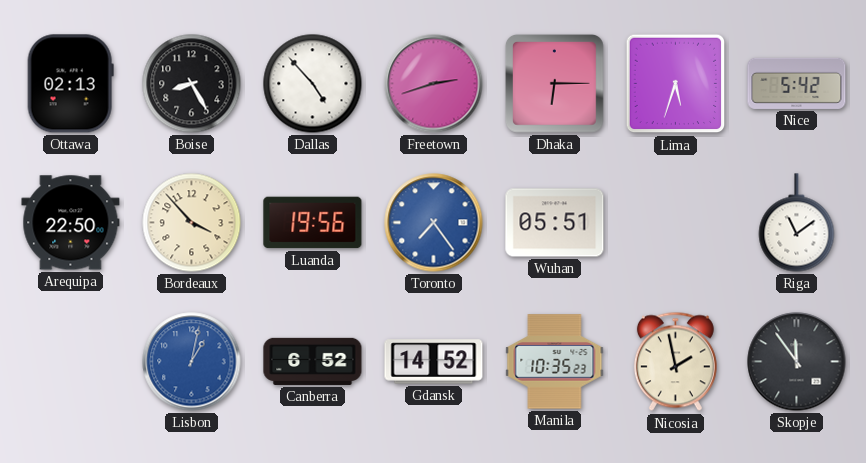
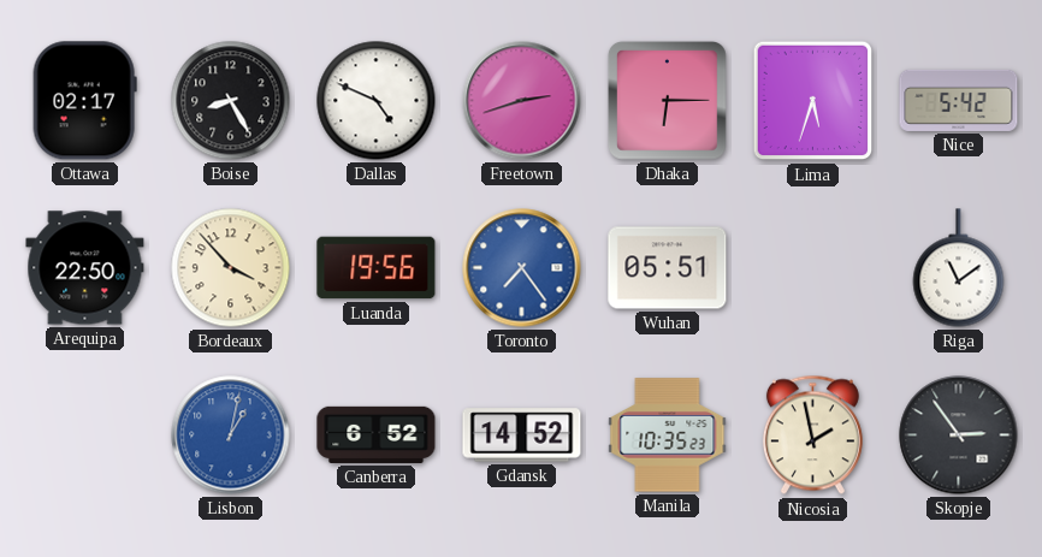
Ottawa: 02:13 -> 02:17 (84, 101)
Dallas: 4:53 -> 4:49 (377, 101)
Skopje: 11:54 -> 2:54 (959, 435)
